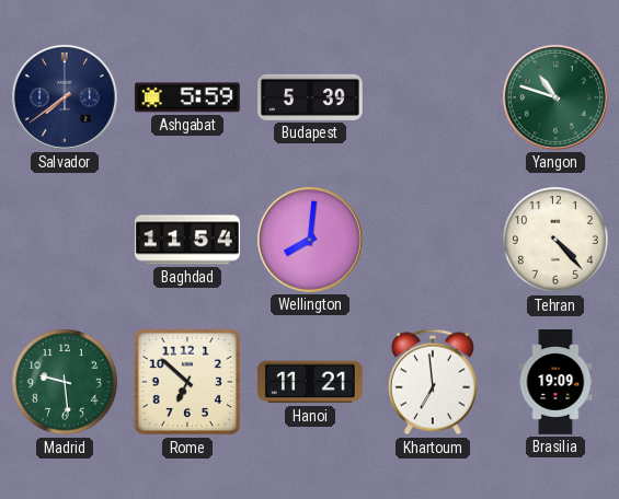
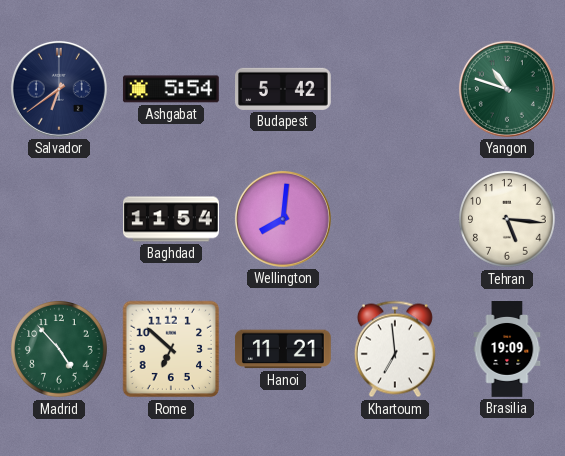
Salvador: 7:39 -> 6:39 (59, 89)
Ashgabat: 5:59 -> 5:54 (171, 89)
Budapest: 5:39 -> 5:42 (284, 89)
Tehran: 4:23 -> 5:16 (508, 220)
Madrid: 9:29 -> 4:53 (60, 350)
